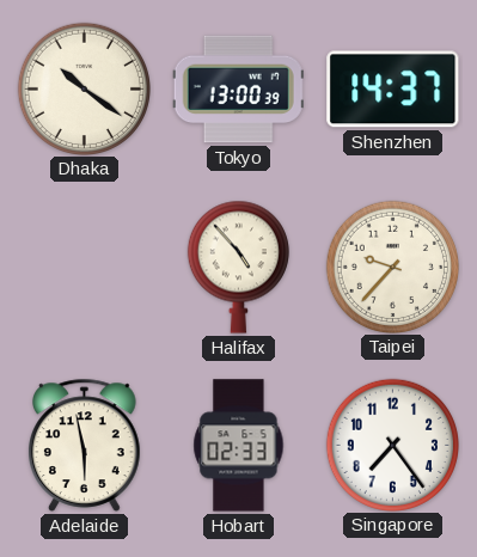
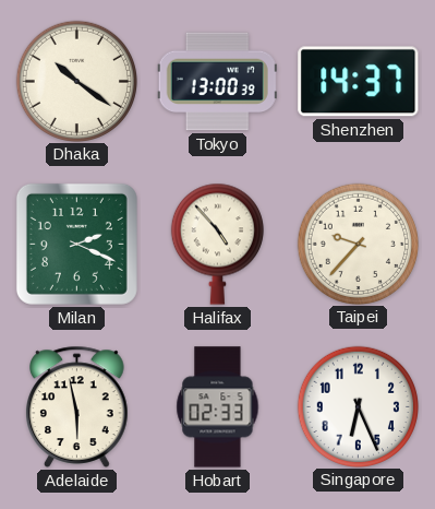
Milan: none -> 2:19 (76, 244)
Singapore: 7:24 -> 6:26 (358, 406)
